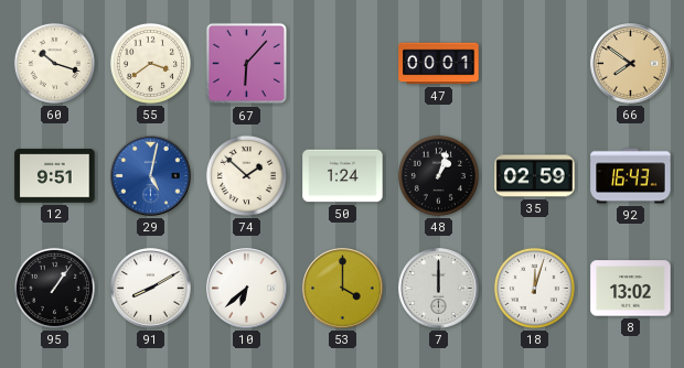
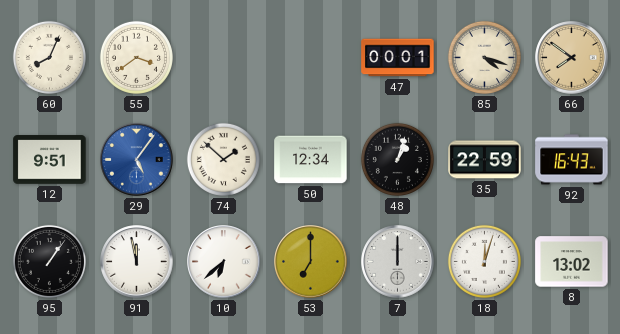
60: 10:18 -> 8:04 (49, 57)
67: 6:07 -> none (247, 64)
85: none -> 4:18 (484, 57)
29: 5:02 -> 5:06 (137, 160)
50: 1:24 -> 12:34 (311, 160)
35: 02:59 -> 22:59 (485, 160)
91: 8:10 -> 11:58 (137, 262)
53: 4:00 -> 7:00 (311, 262)
